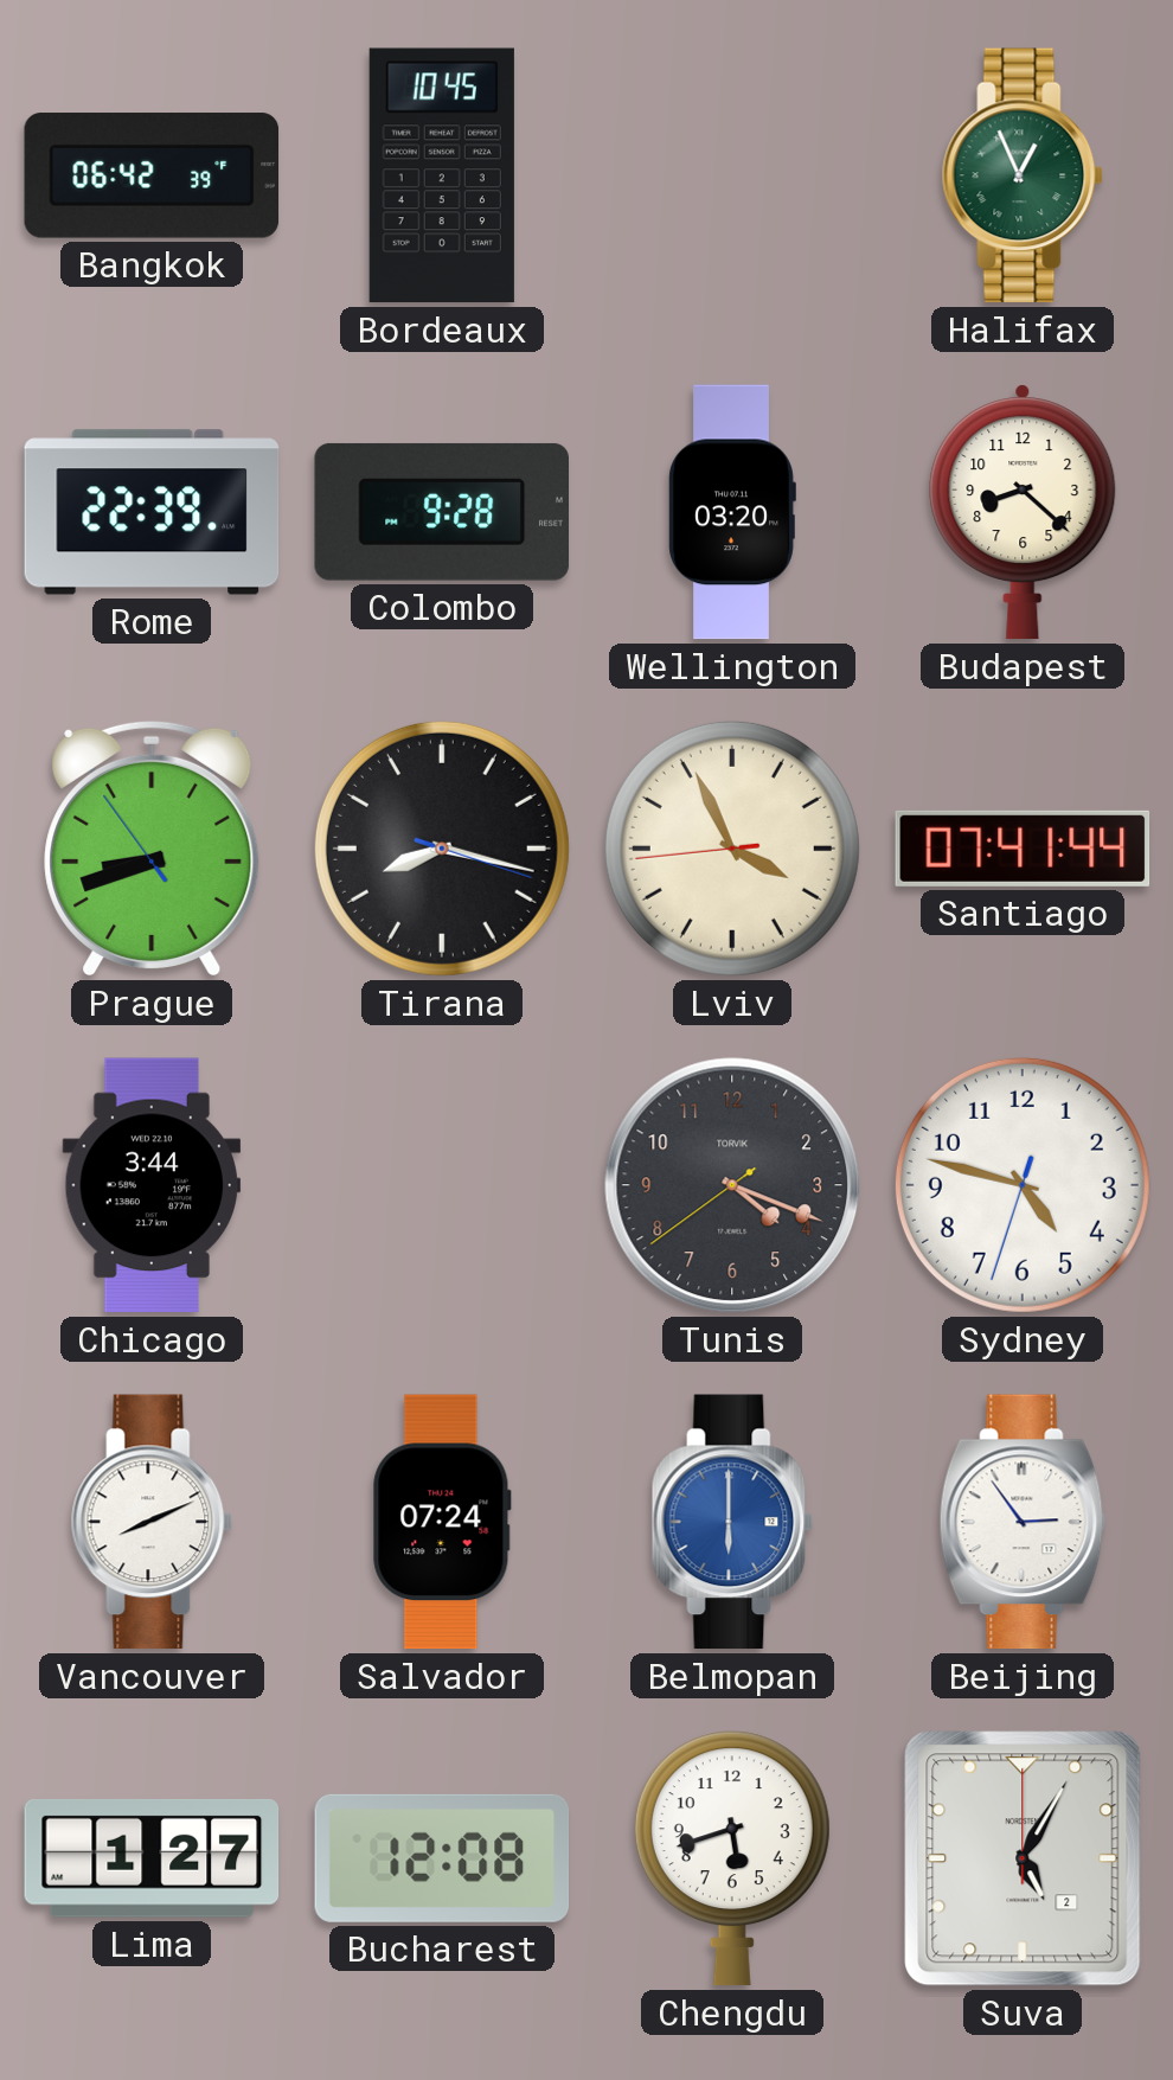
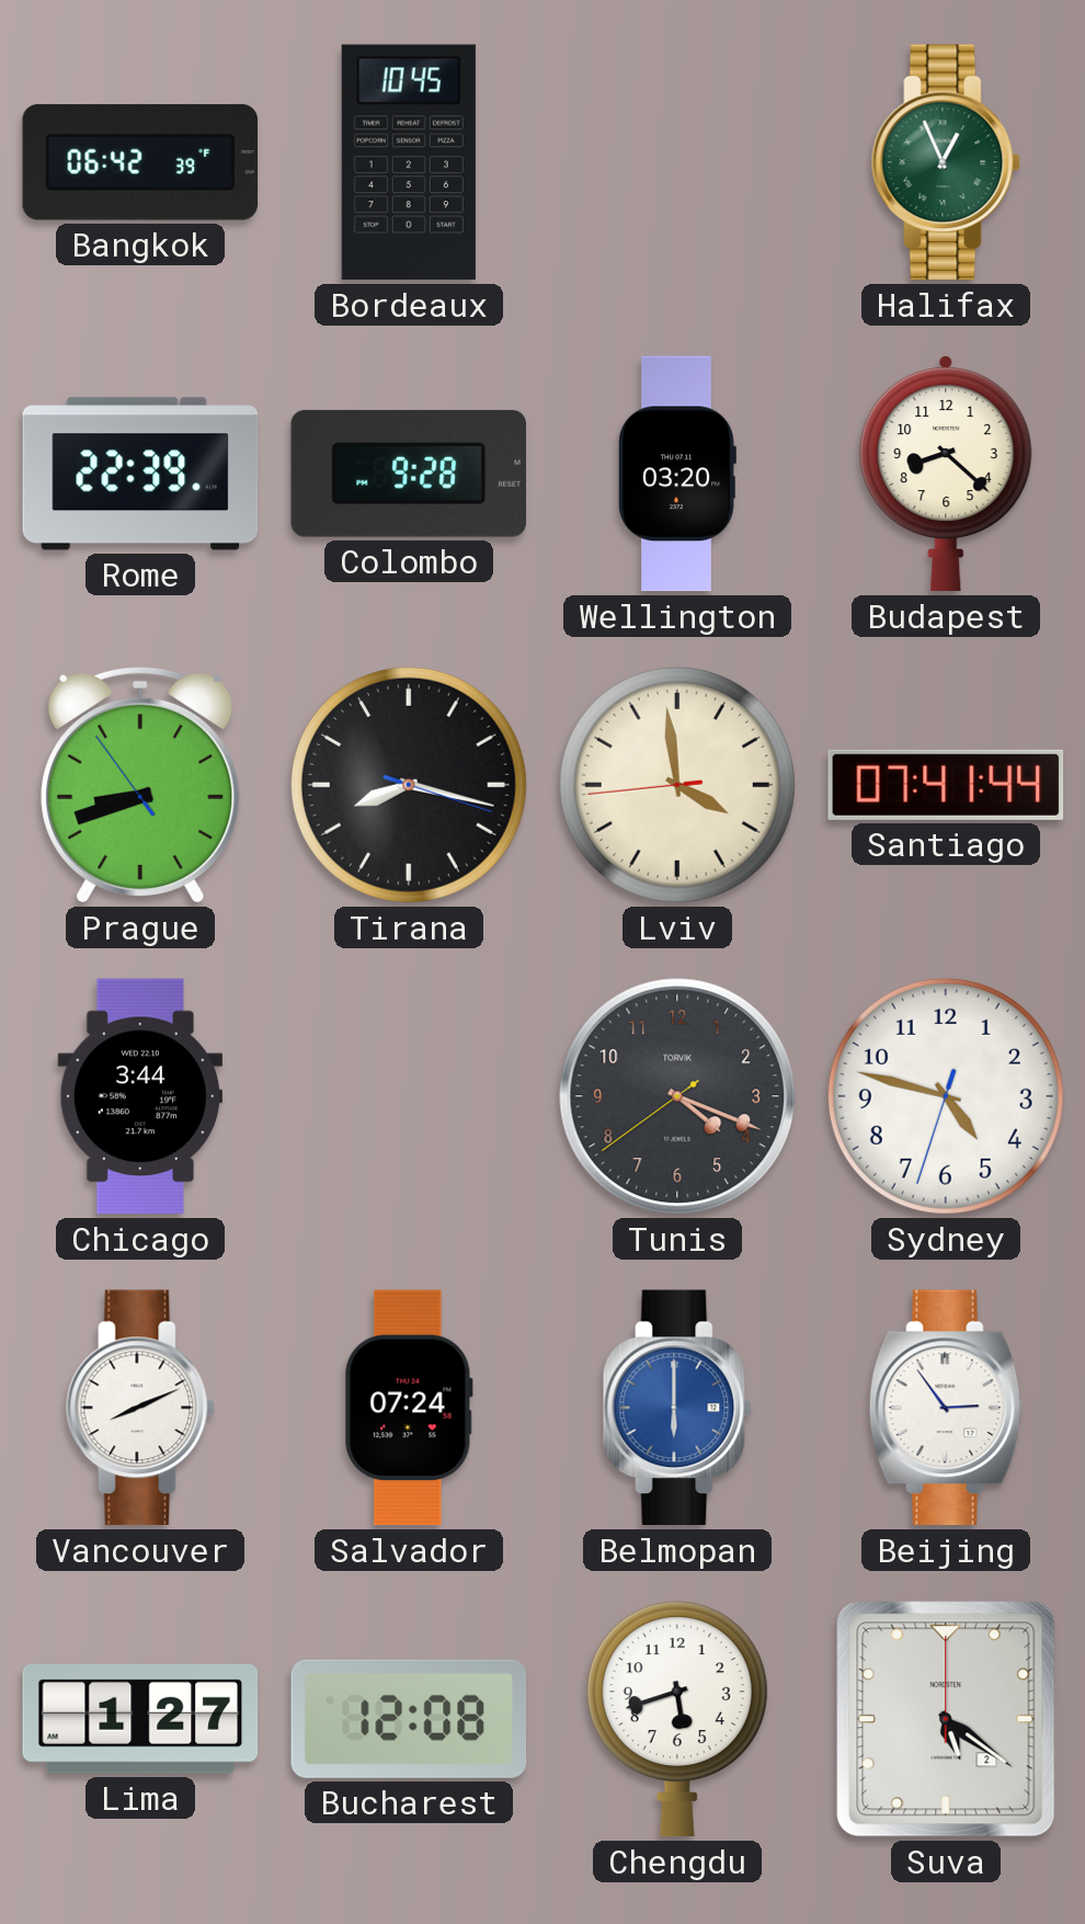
Lviv: 3:55 -> 3:58 (677, 785)
Suva: 5:05 -> 5:21 (946, 1719)
